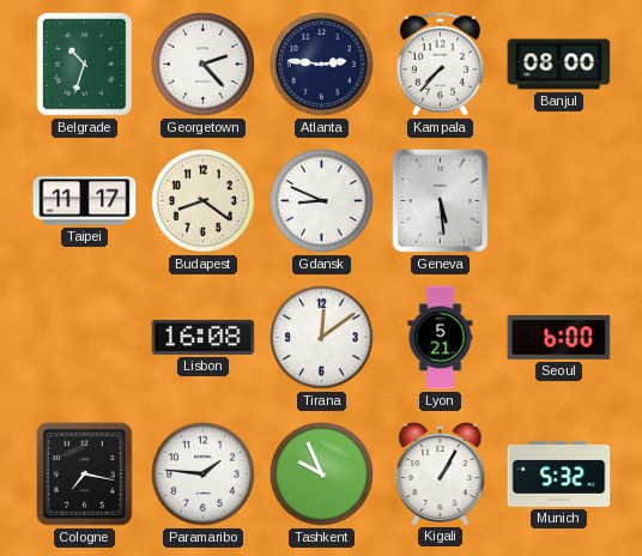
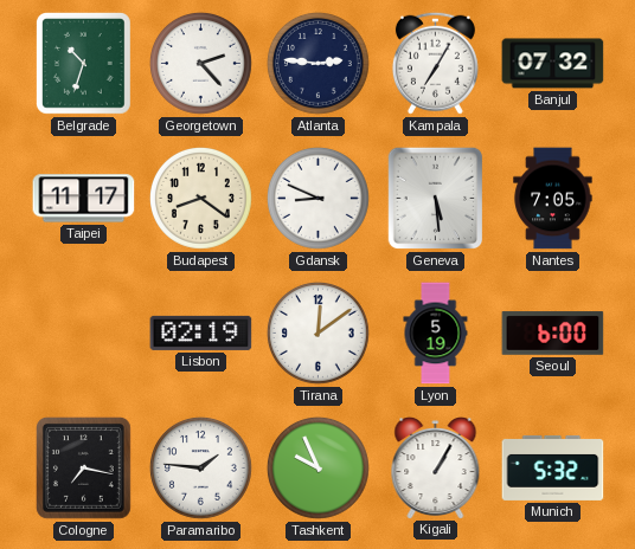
Kampala: 7:37 -> 7:05 (435, 63)
Banjul: 08:00 -> 07:32 (553, 64)
Nantes: none -> 7:05 (553, 199)
Lisbon: 16:08 -> 02:19 (201, 332)
Lyon: 5:21 -> 5:19 (436, 334)
